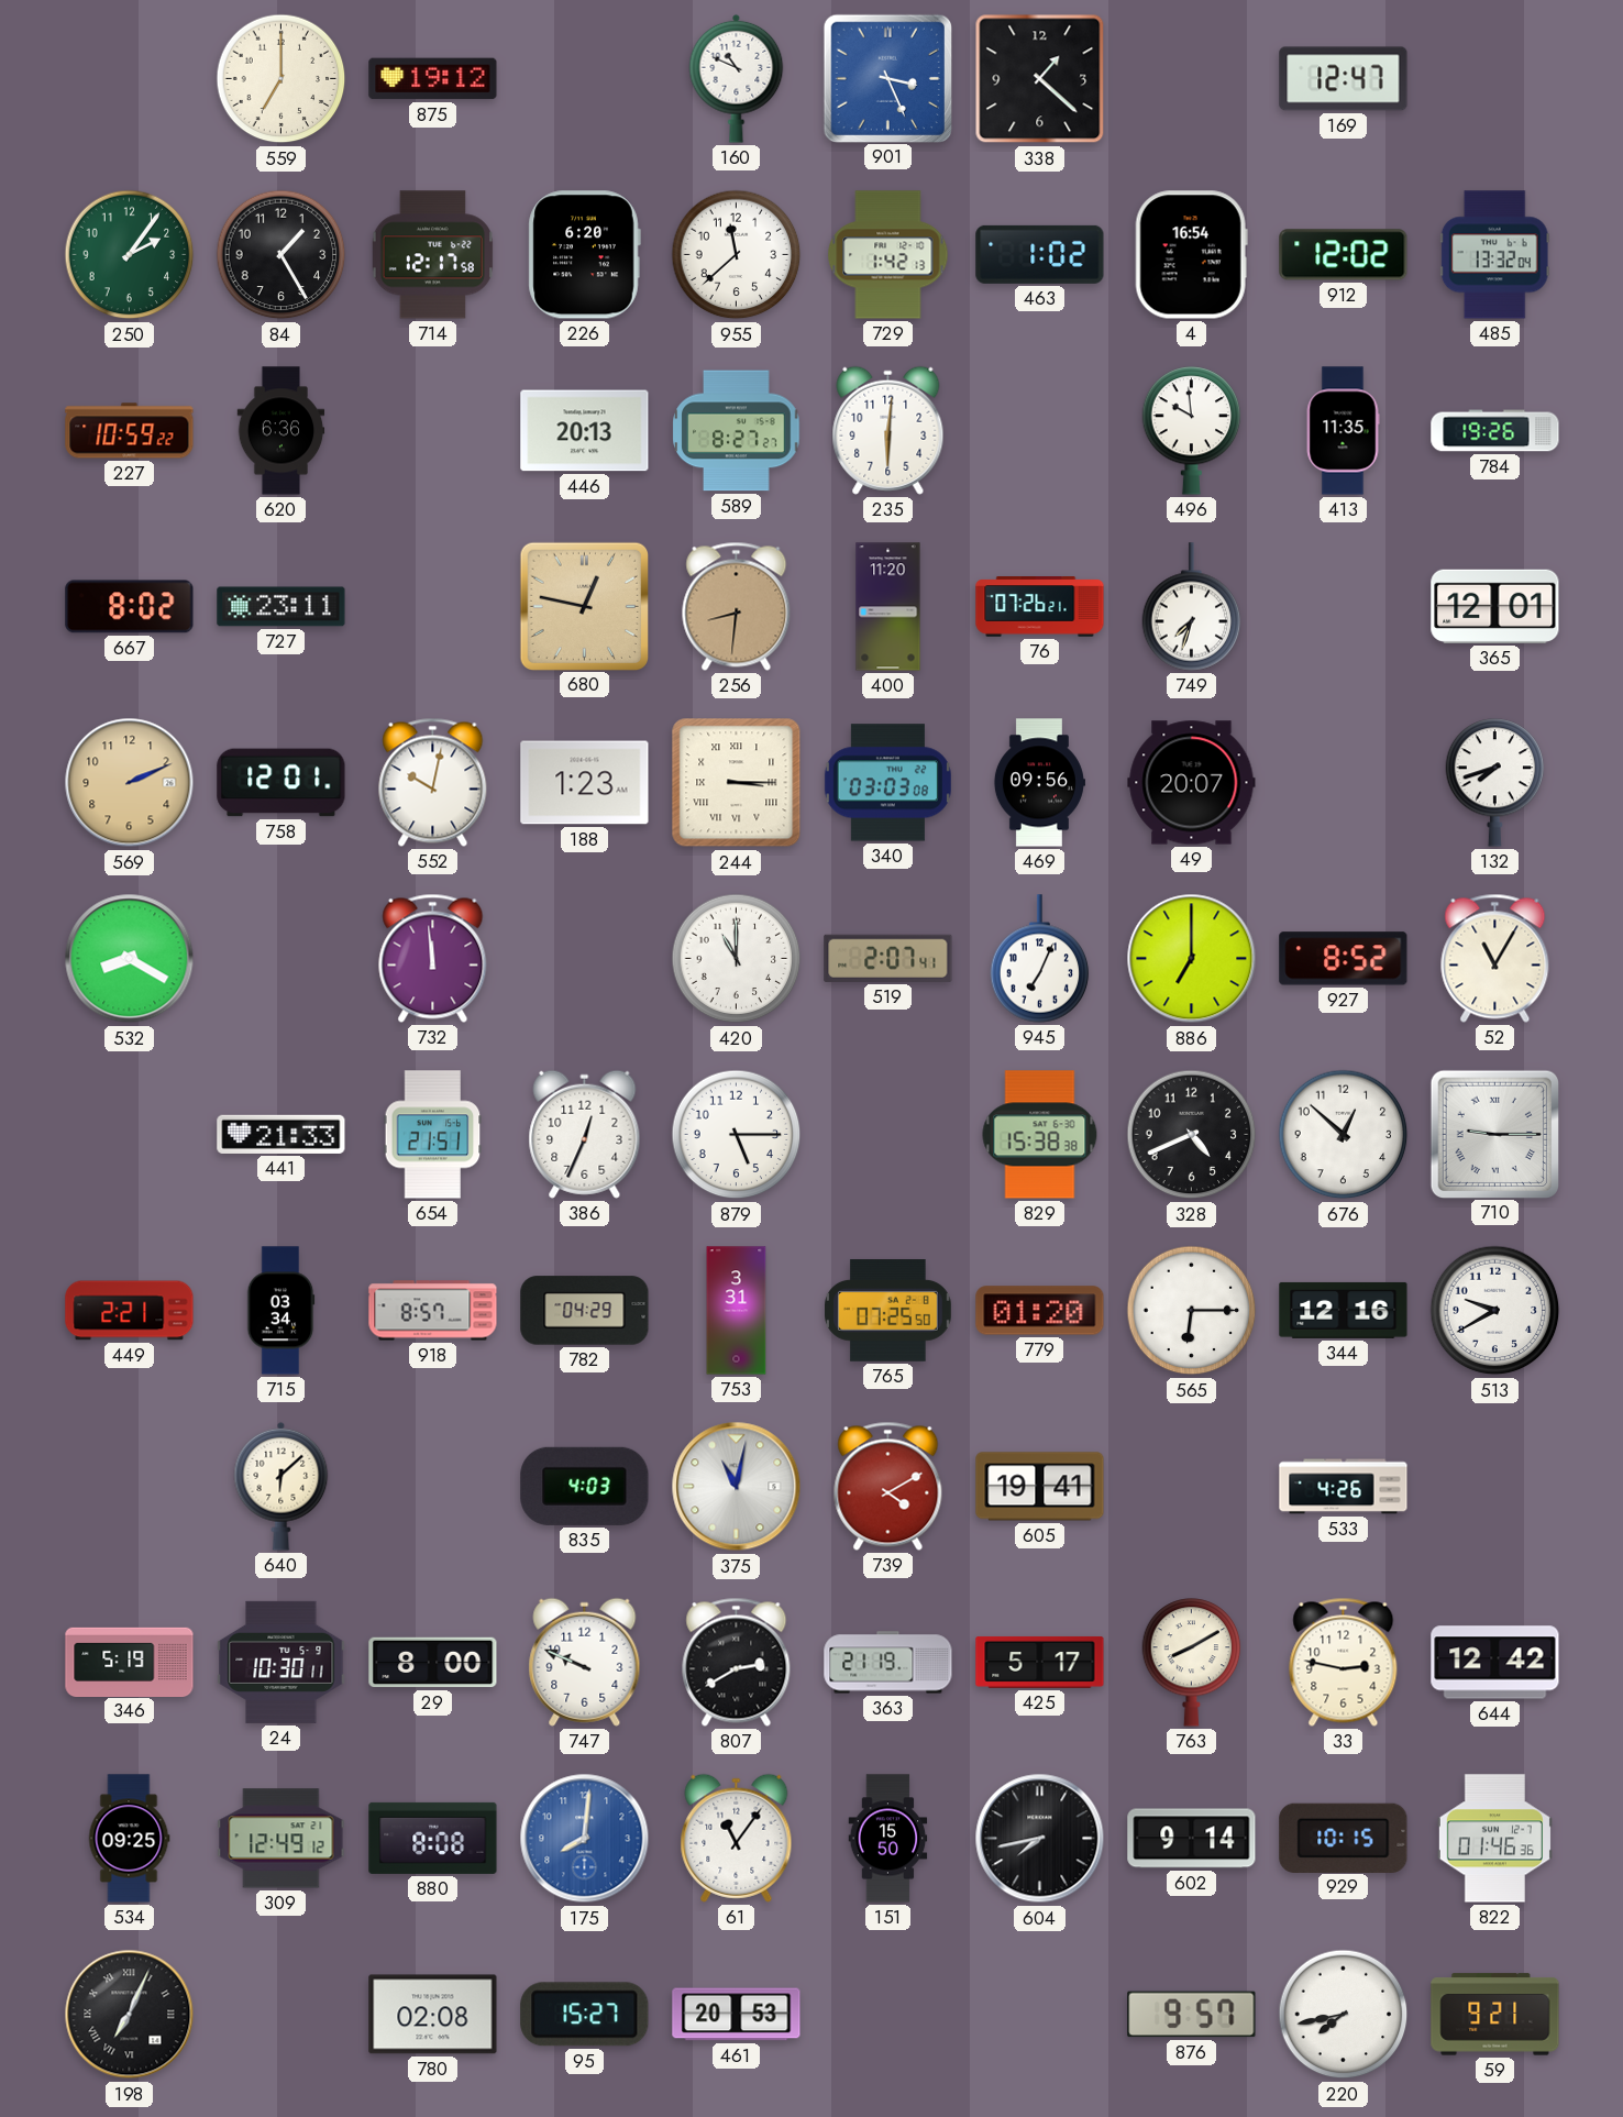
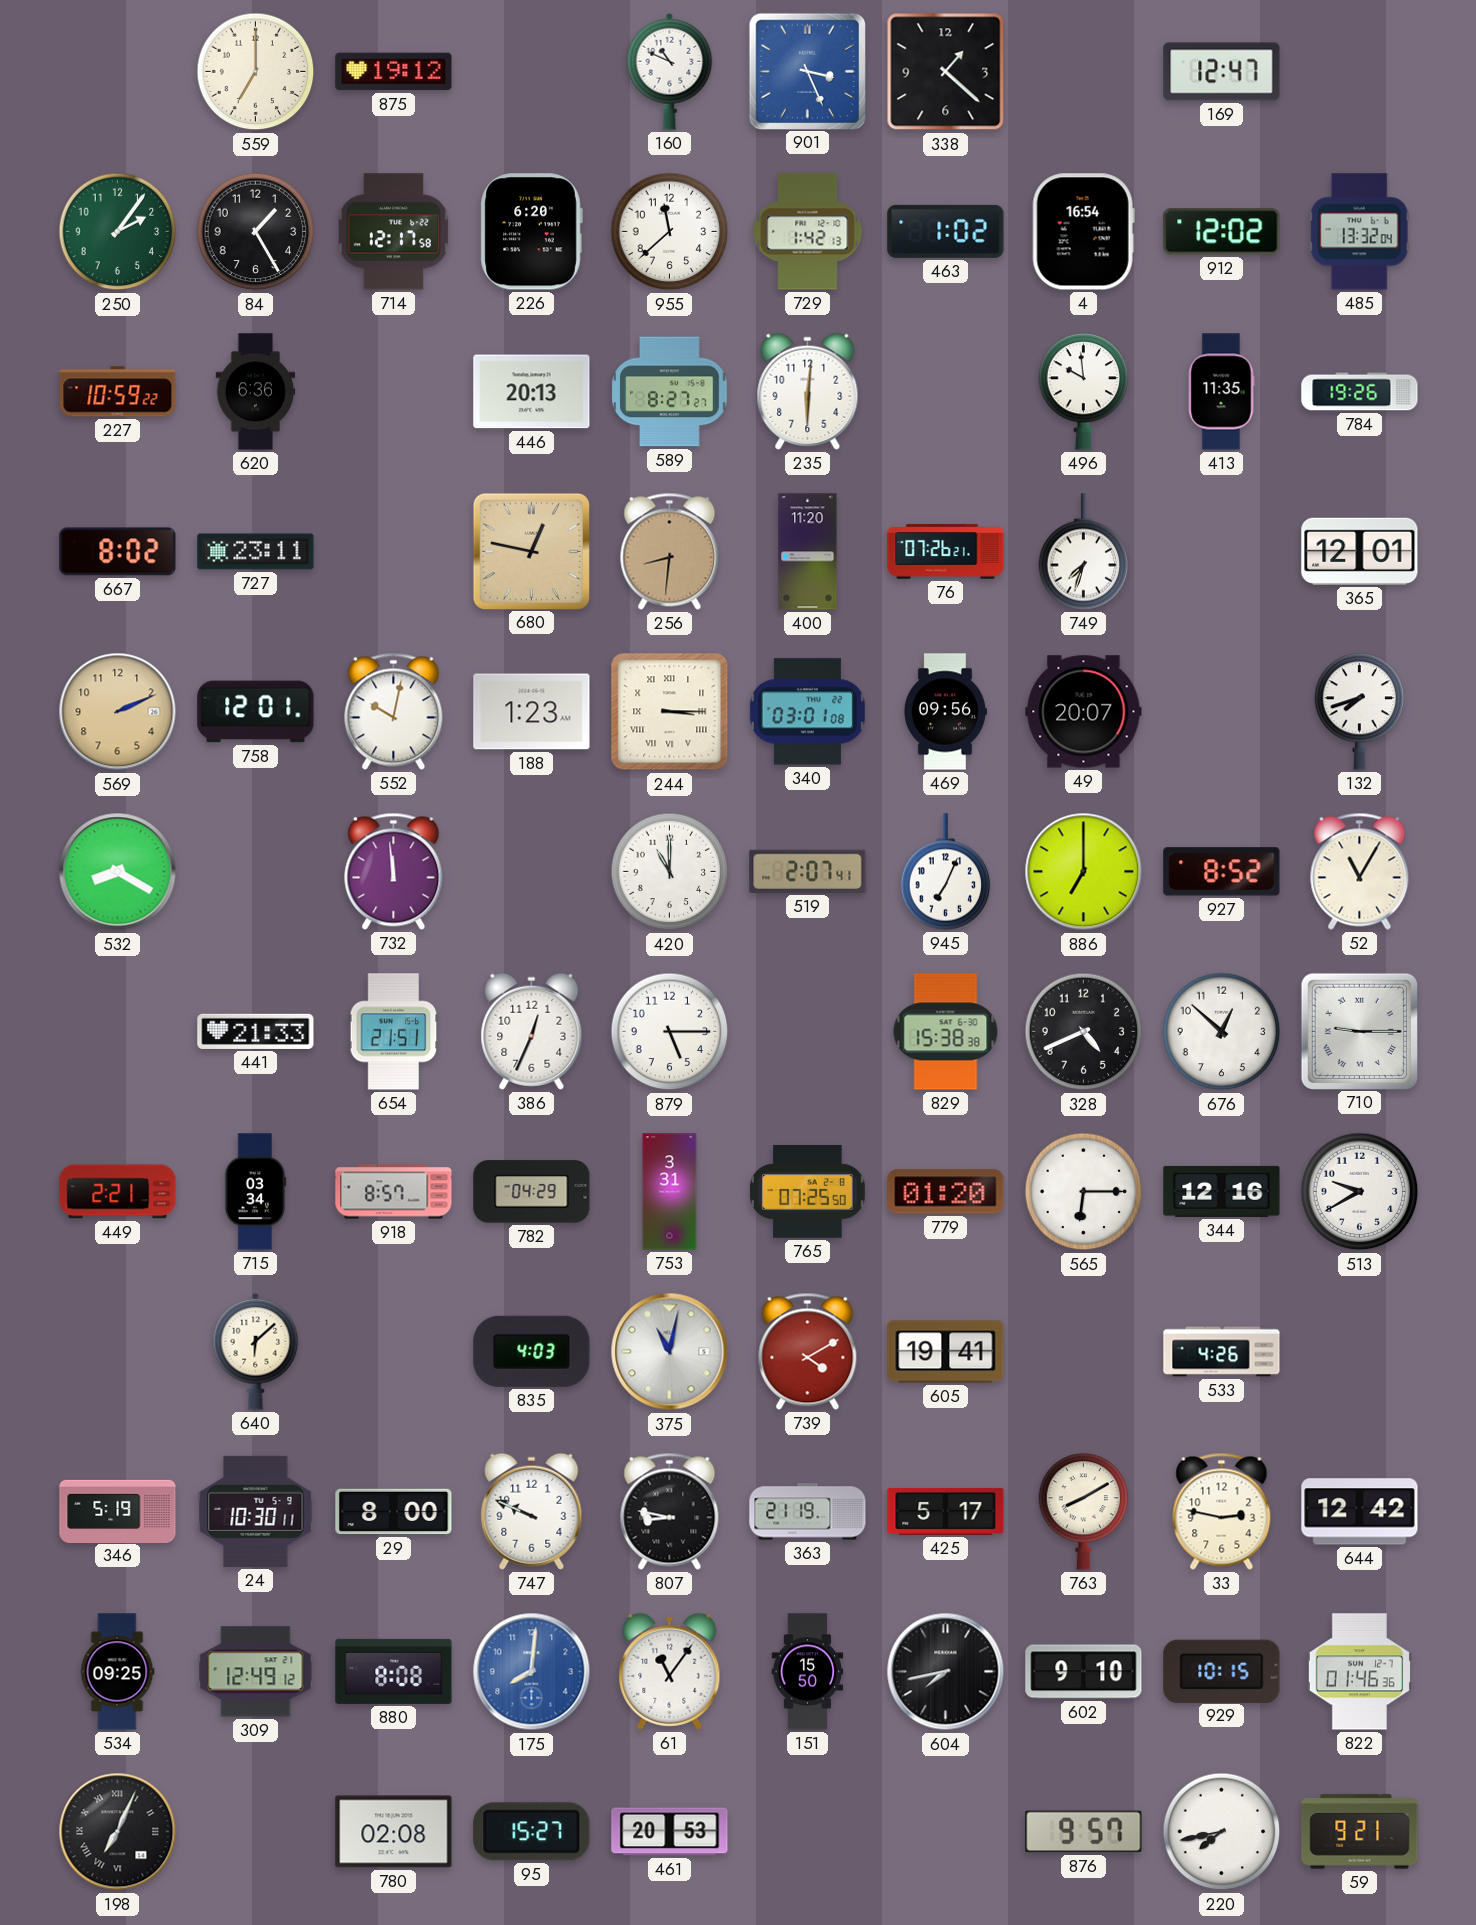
340: 03:03 -> 03:01 (807, 712)
807: 2:40 -> 8:47 (670, 1511)
602: 9:14 -> 9:10 (1084, 1672)
